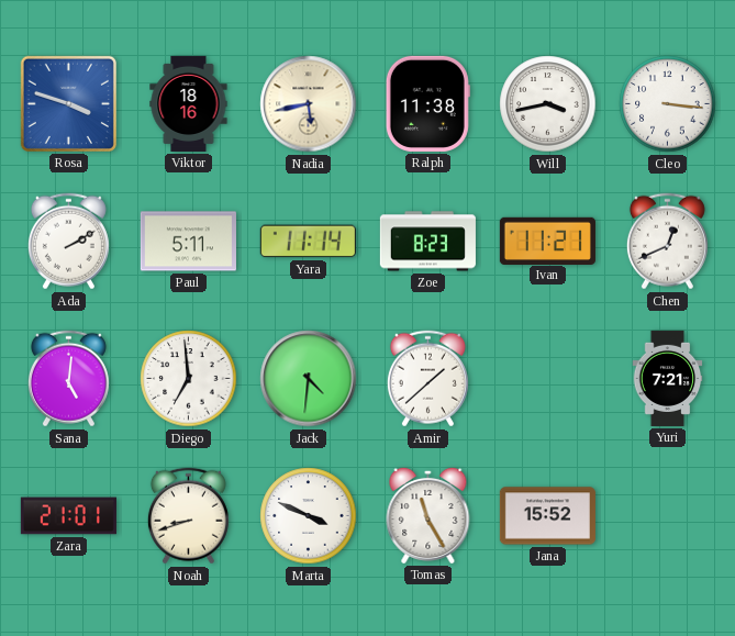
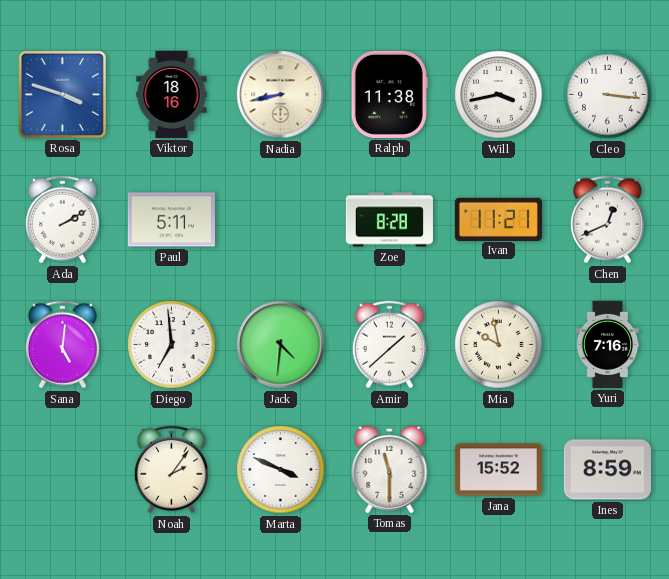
Nadia: 5:43 -> 8:43 (281, 95)
Yara: 11:14 -> none (308, 242)
Zoe: 8:23 -> 8:28 (389, 220)
Mia: none -> 9:58 (499, 345)
Yuri: 7:21 -> 7:16 (608, 344)
Zara: 21:01 -> none (68, 516)
Noah: 8:42 -> 2:06 (171, 470)
Tomas: 11:25 -> 11:30 (390, 469)
Ines: none -> 8:59 (607, 470)
